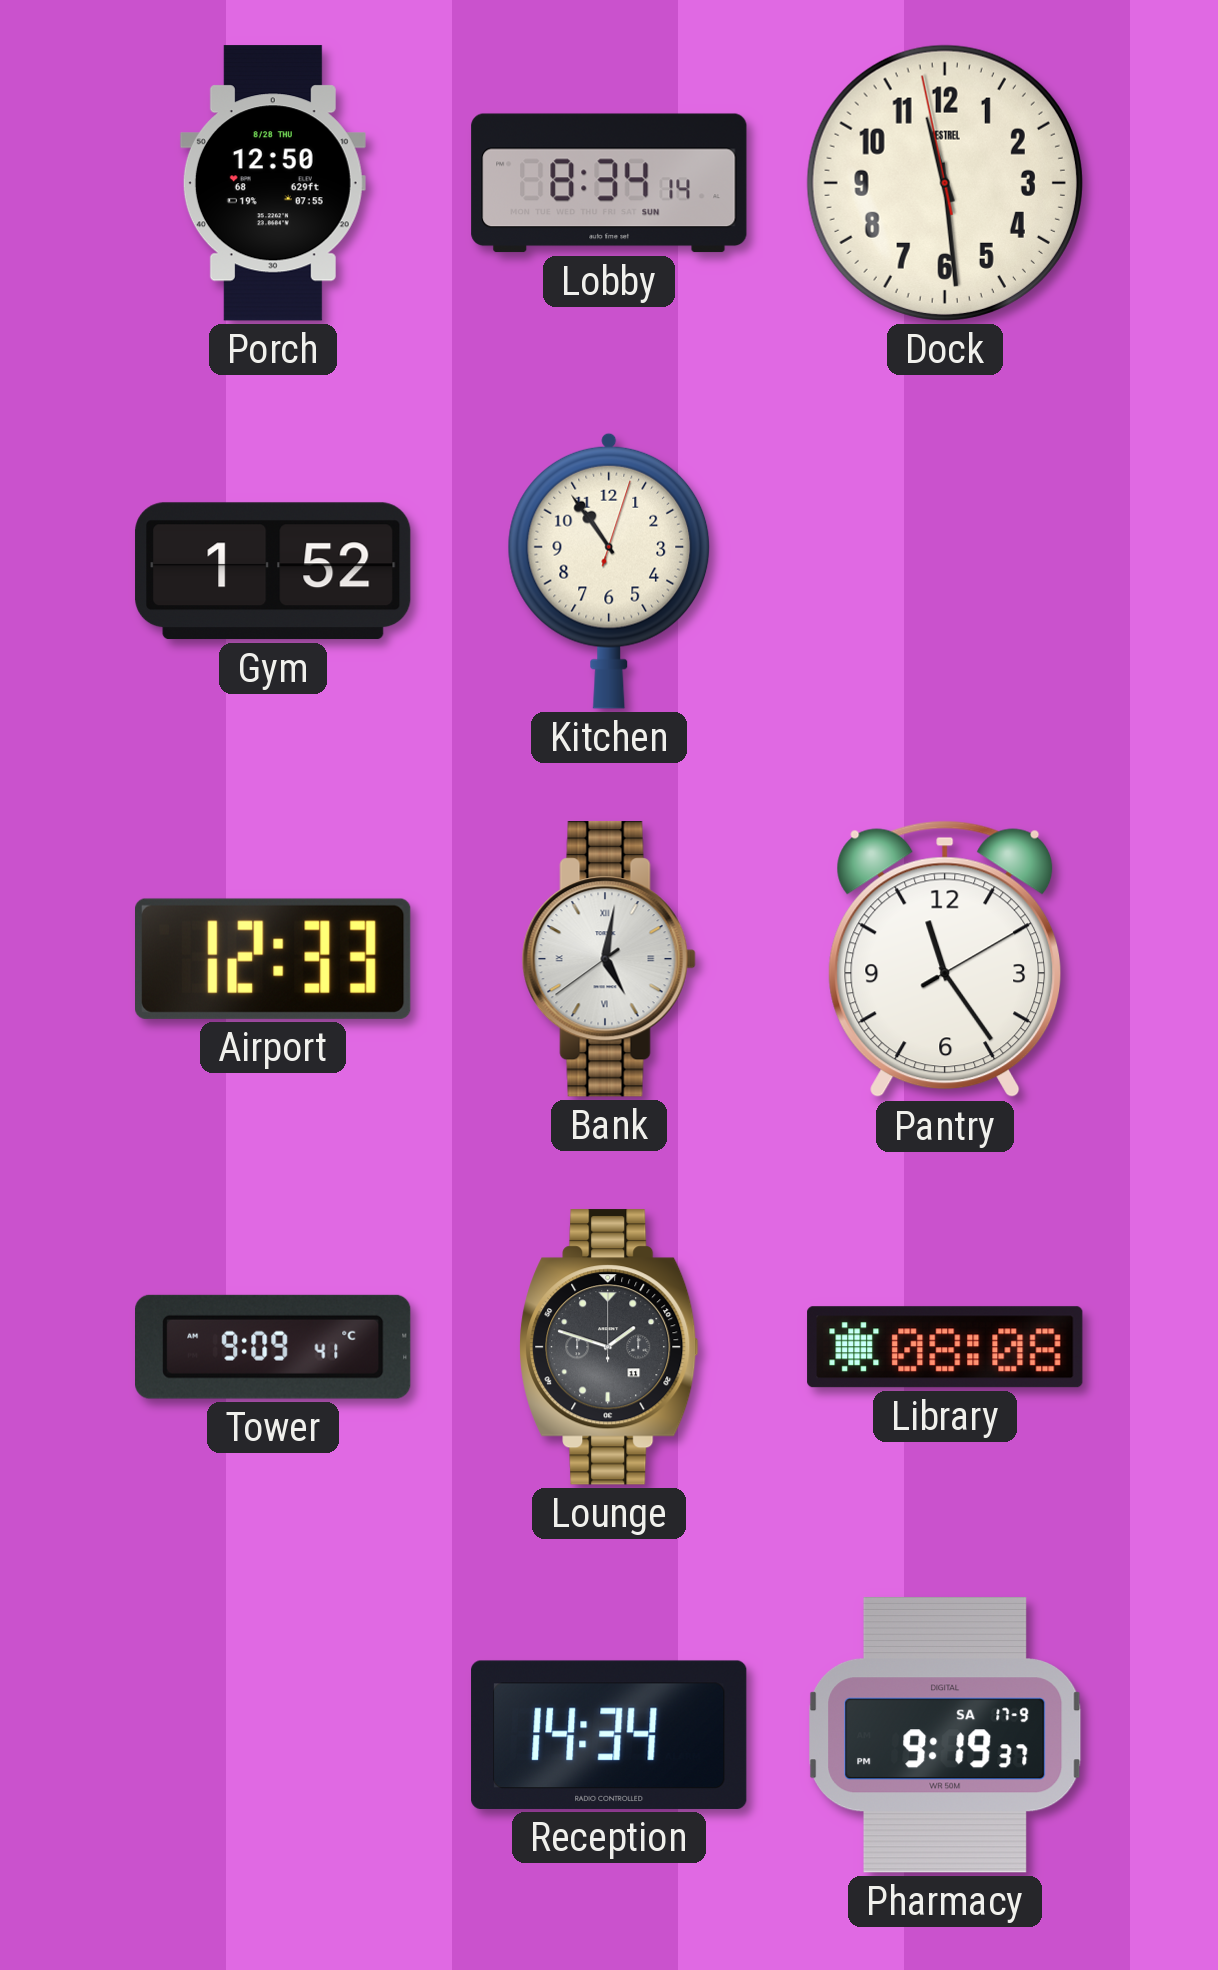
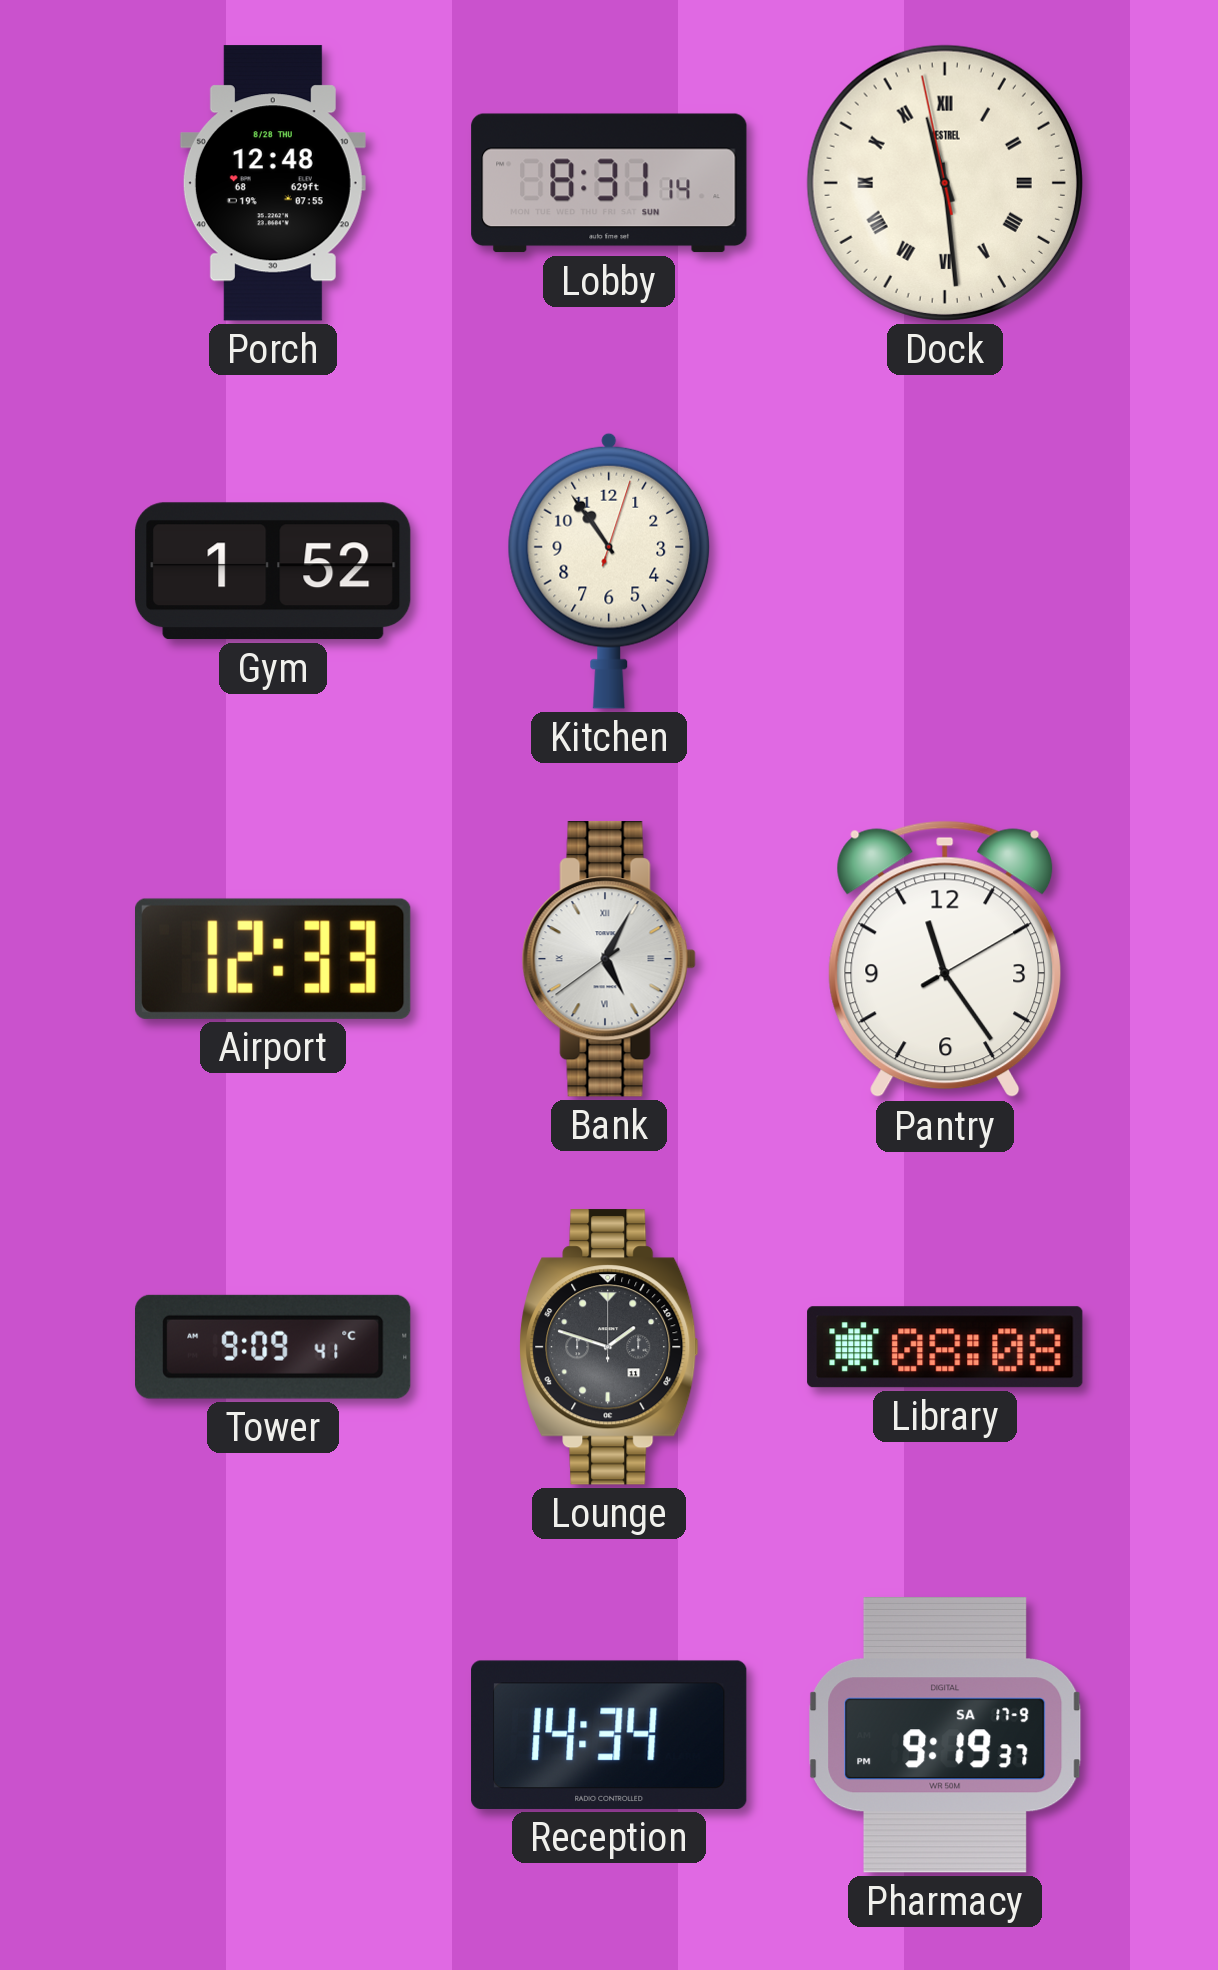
Porch: 12:50 -> 12:48 (273, 183)
Lobby: 8:34 -> 8:31 (609, 183)
Dock numerals: Arabic -> Roman (945, 183)
Bank: 5:01 -> 5:04 (609, 959)
